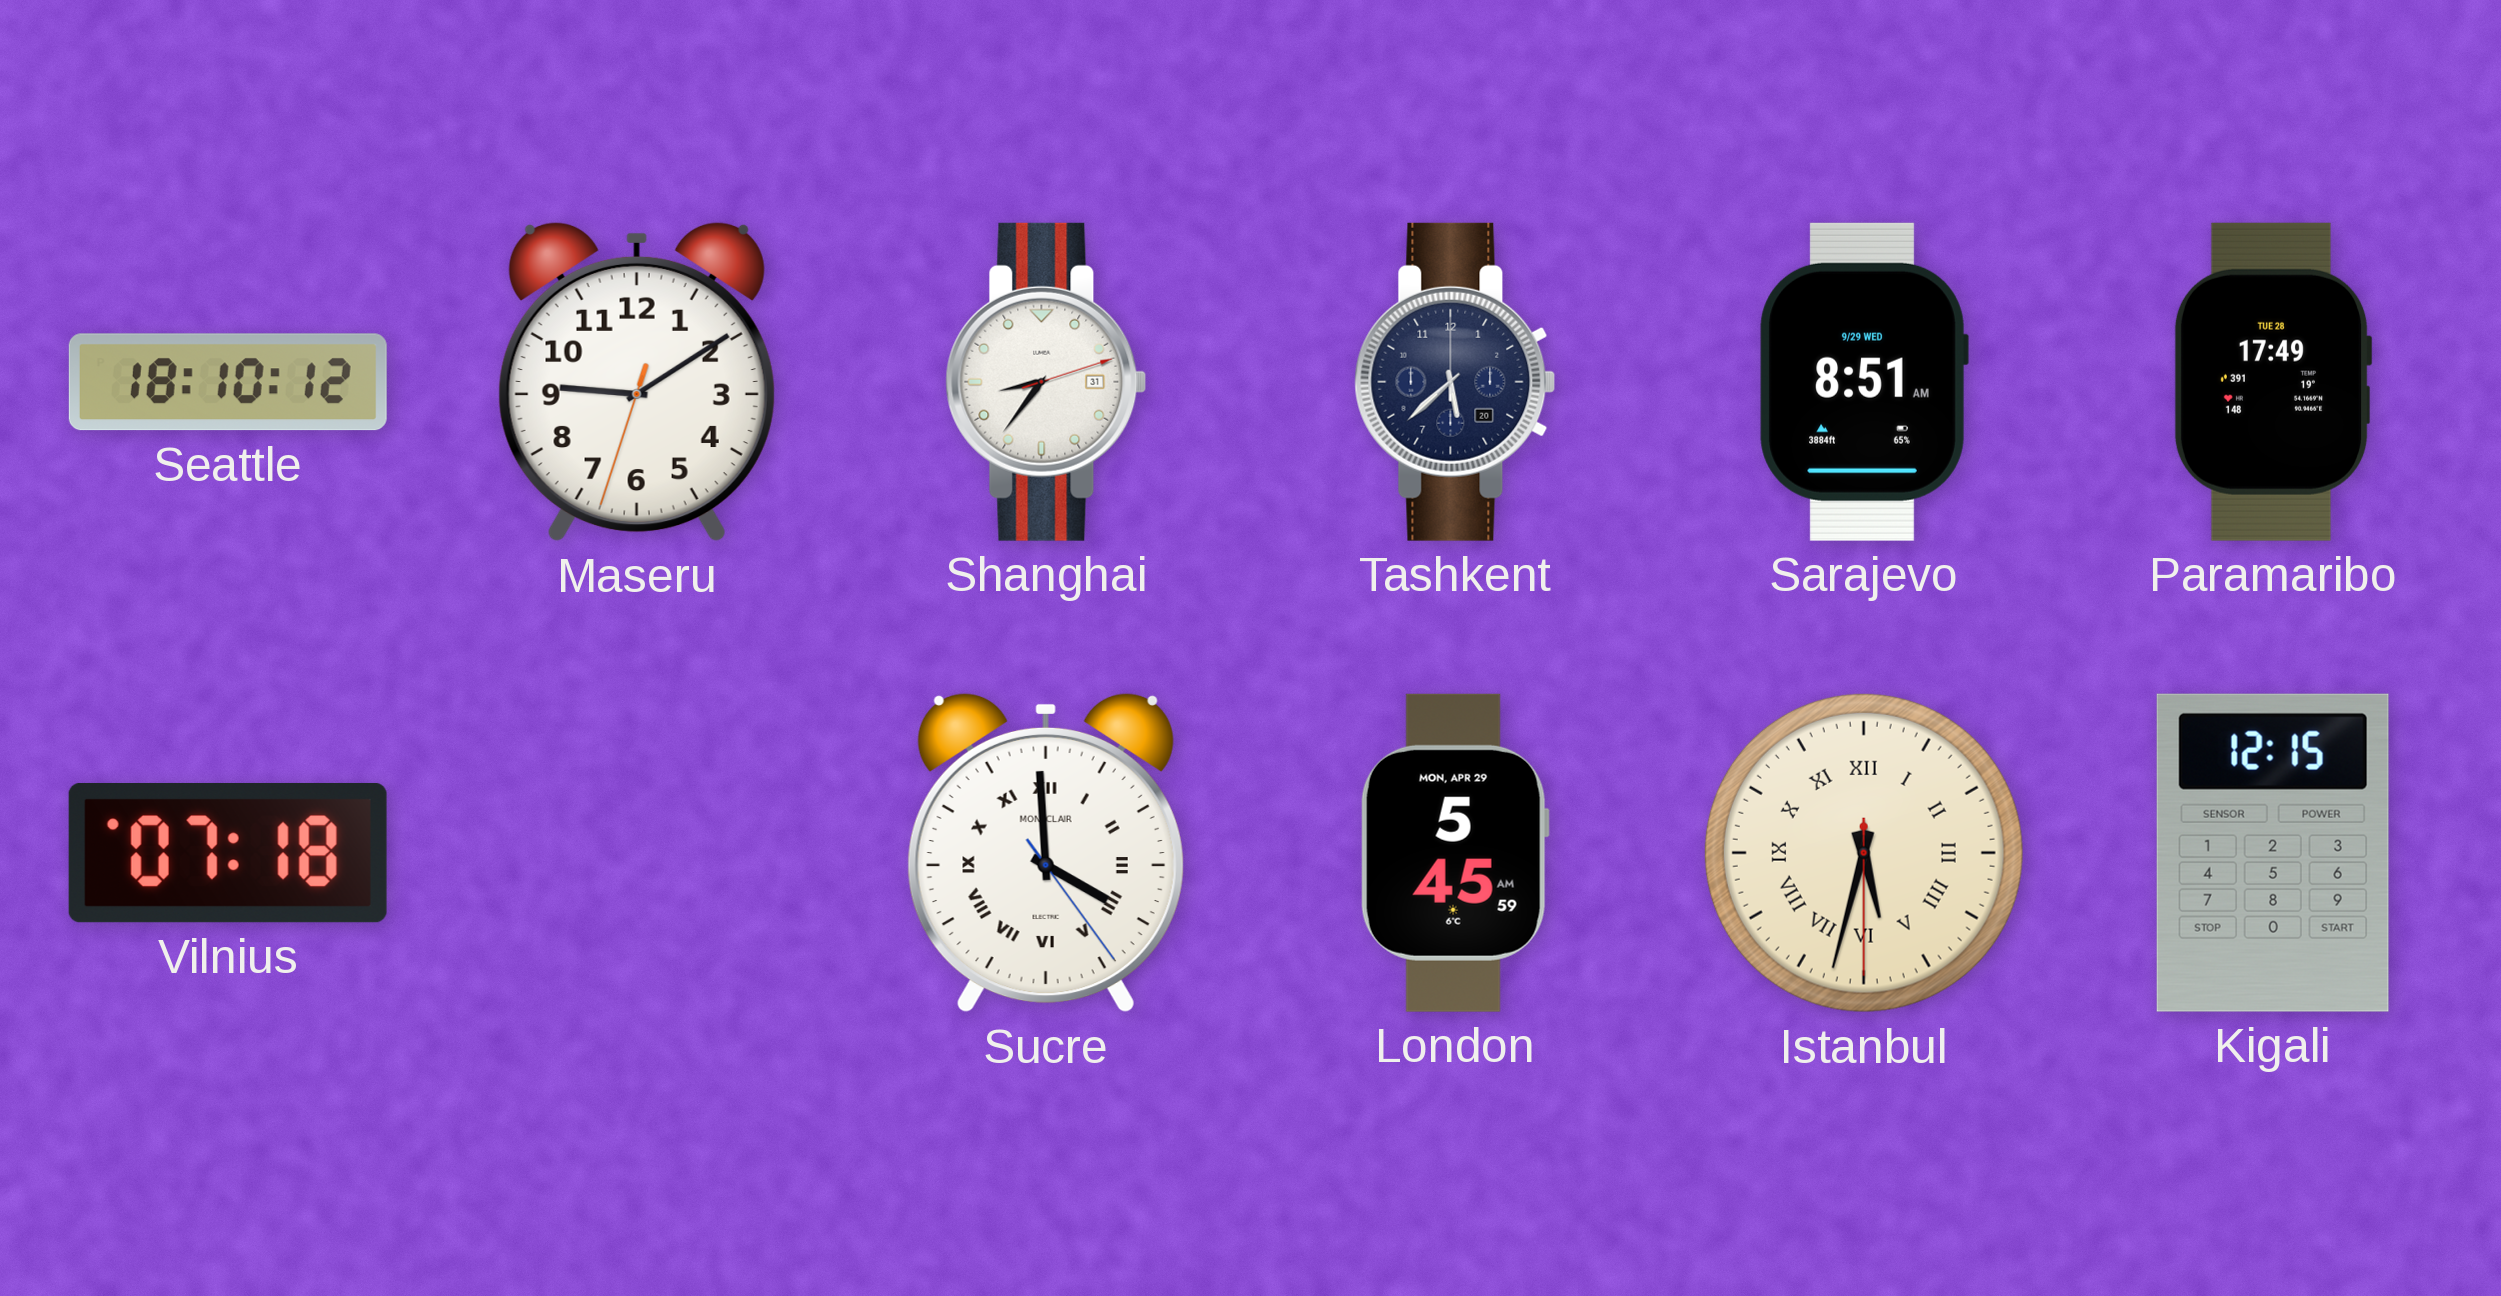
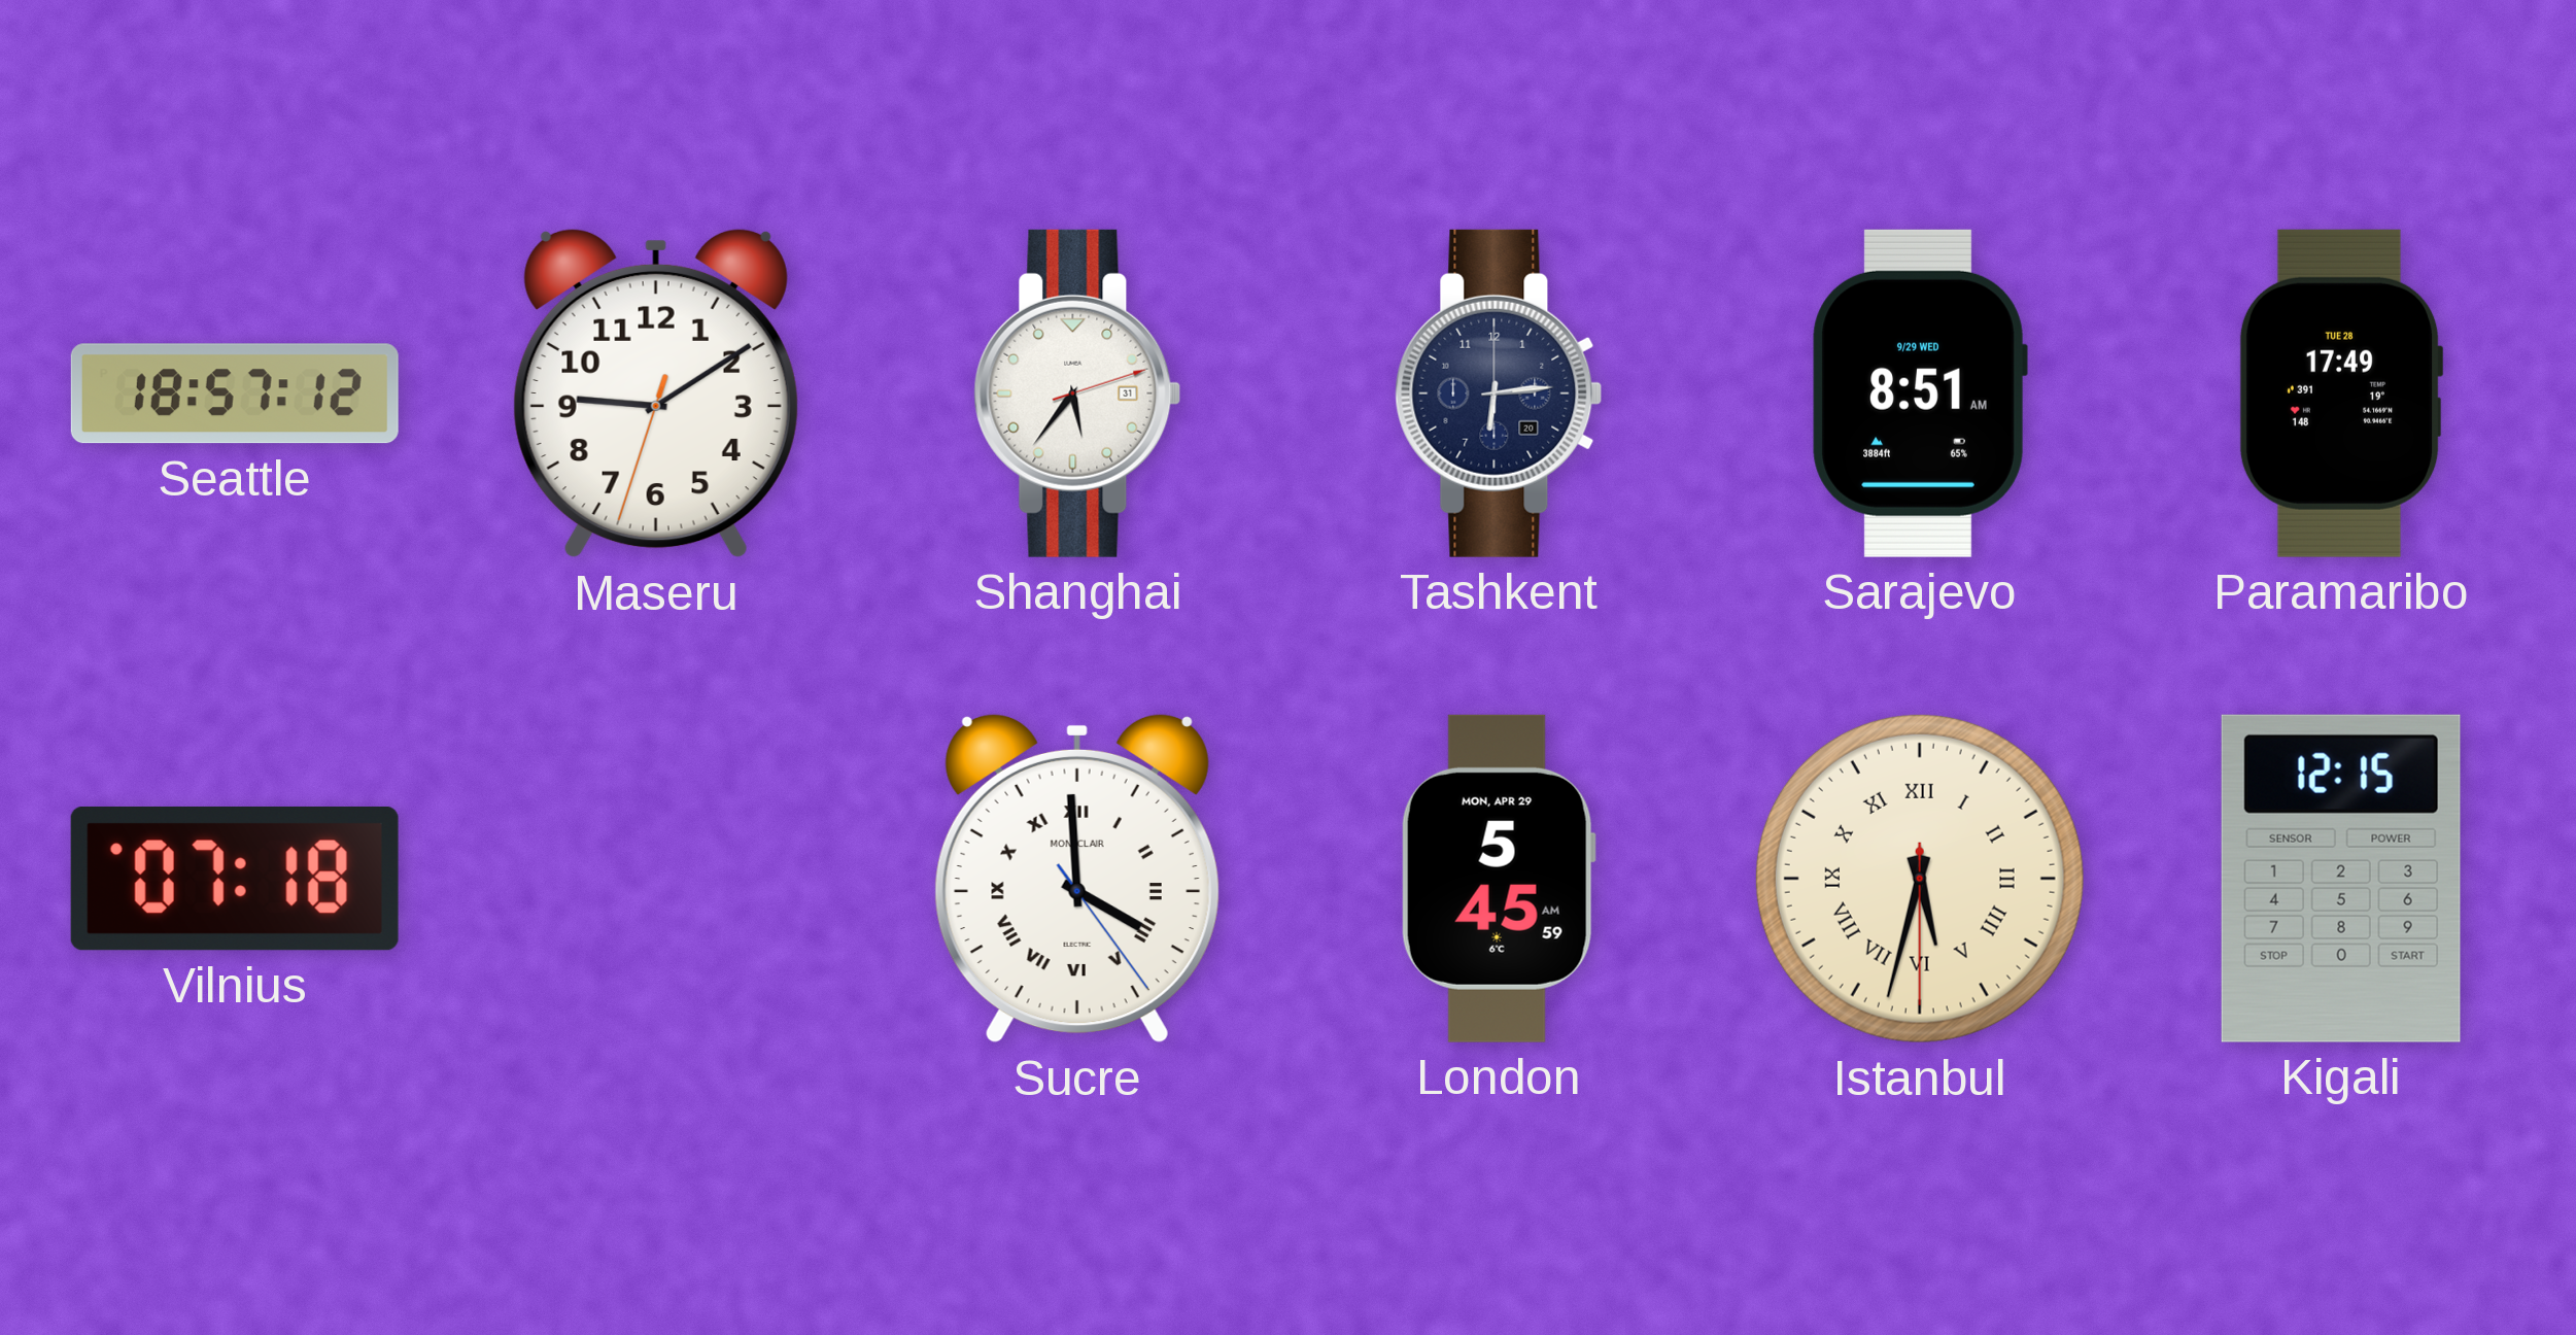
Seattle: 18:10 -> 18:57 (235, 393)
Shanghai: 8:36 -> 5:36 (1077, 393)
Tashkent: 5:38 -> 6:14 (1499, 393)
